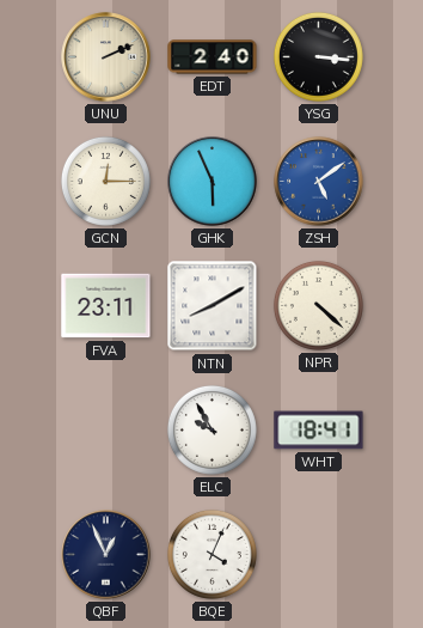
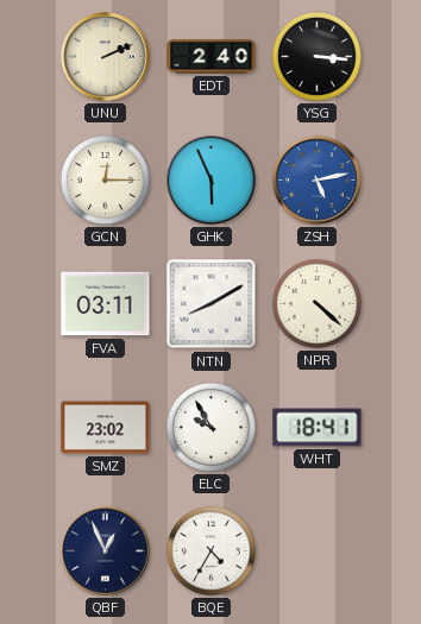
ZSH: 5:09 -> 5:13 (318, 181)
FVA: 23:11 -> 03:11 (106, 304)
SMZ: none -> 23:02 (106, 428)
BQE: 4:04 -> 4:35 (211, 550)
